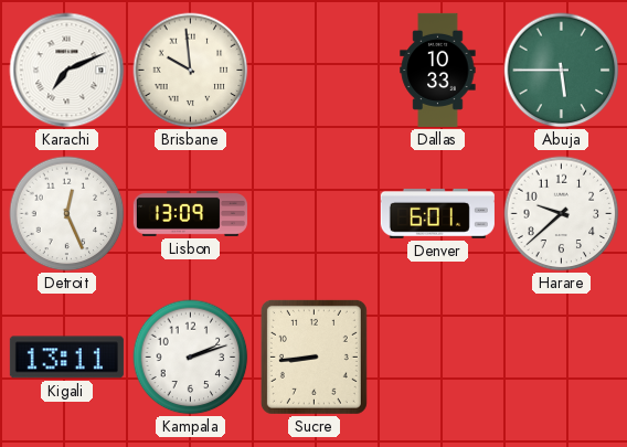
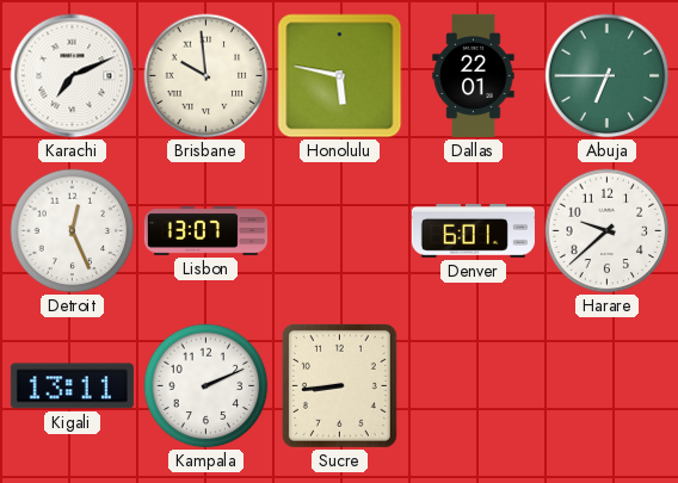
Honolulu: none -> 5:47 (340, 76)
Dallas: 10:33 -> 22:01 (474, 75)
Abuja: 5:45 -> 6:45 (608, 76)
Lisbon: 13:09 -> 13:07 (205, 230)
Kampala: 2:12 -> 2:11 (207, 386)
